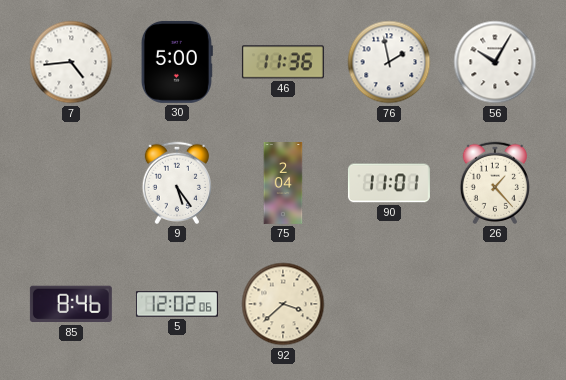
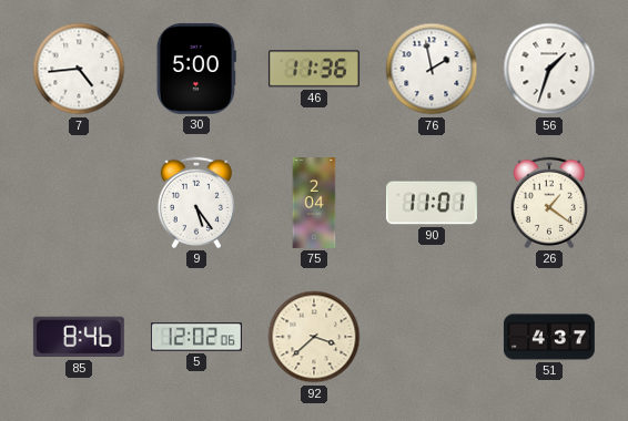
56: 10:05 -> 1:33 (549, 69)
26: 1:23 -> 1:21 (548, 203)
51: none -> 4:37 (549, 337)
